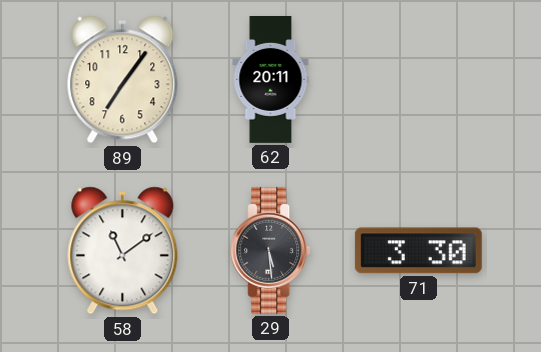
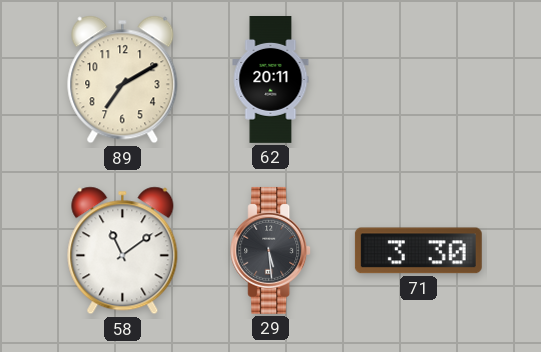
89: 7:06 -> 7:10 (123, 80)
